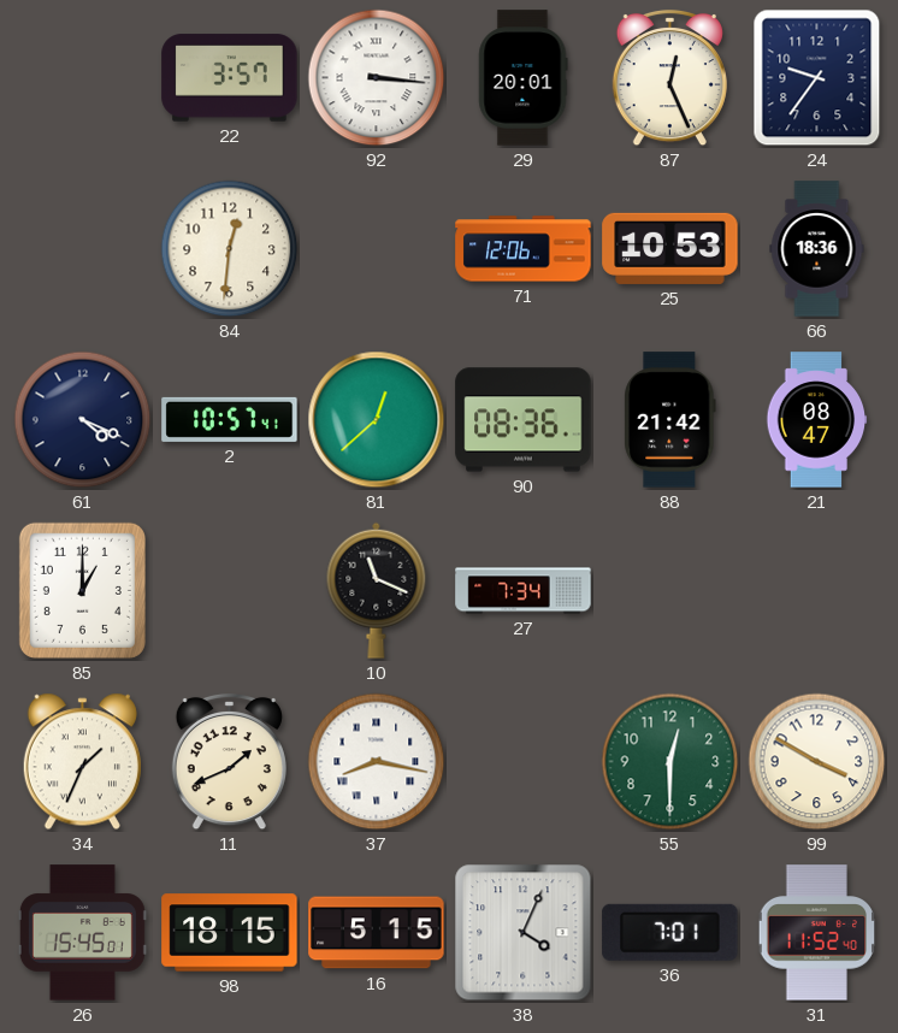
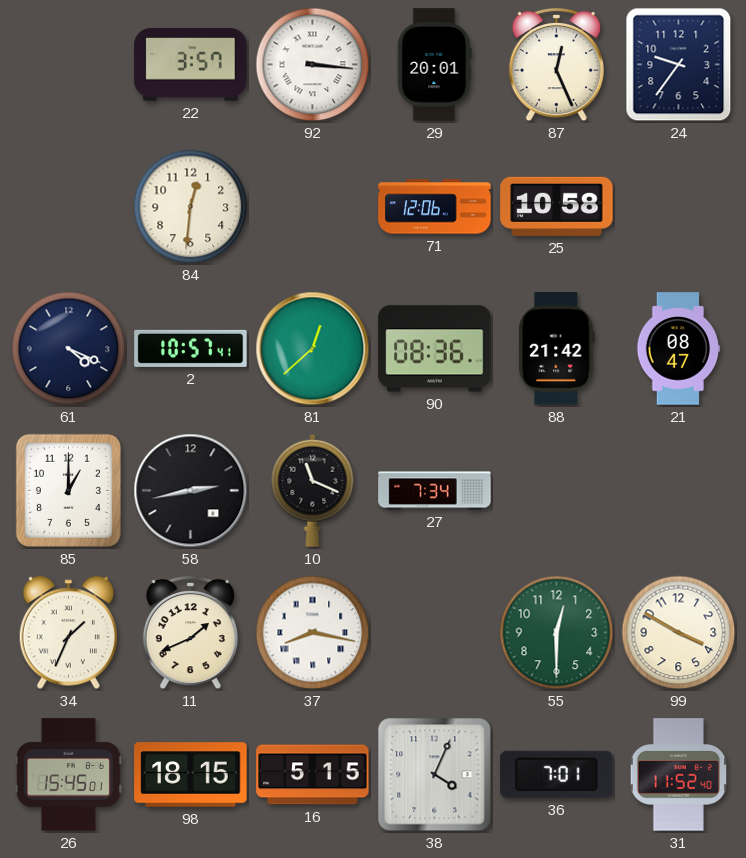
25: 10:53 -> 10:58 (557, 206)
66: 18:36 -> none (817, 249)
58: none -> 2:43 (191, 491)
